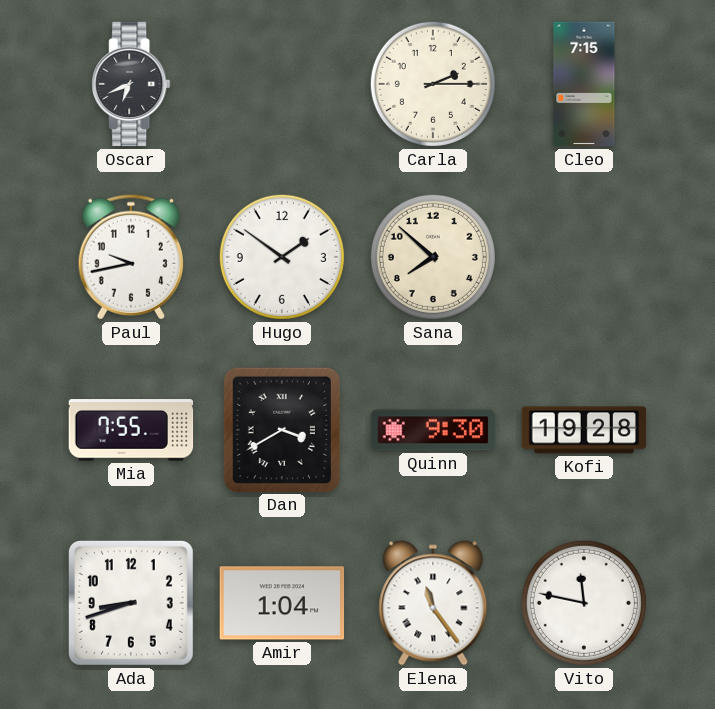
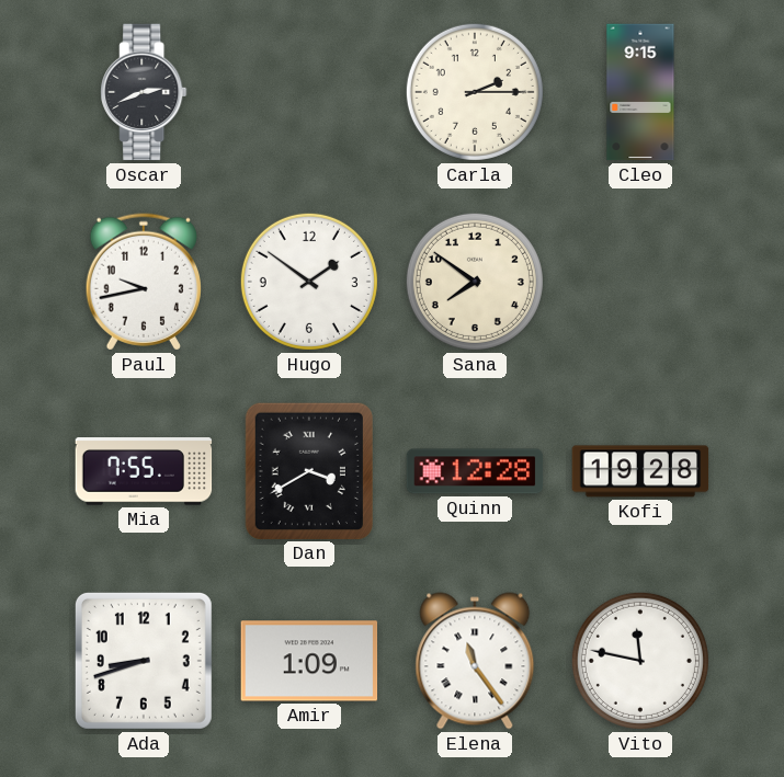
Oscar: 6:41 -> 2:41 (144, 92)
Cleo: 7:15 -> 9:15 (640, 92)
Sana: 7:52 -> 7:51 (475, 282)
Quinn: 9:30 -> 12:28 (475, 471)
Amir: 1:04 -> 1:09 (309, 661)
